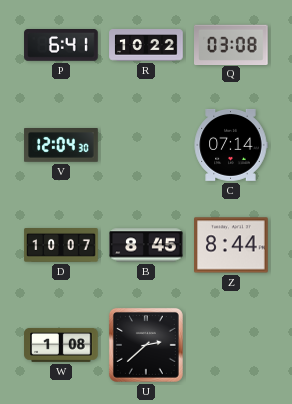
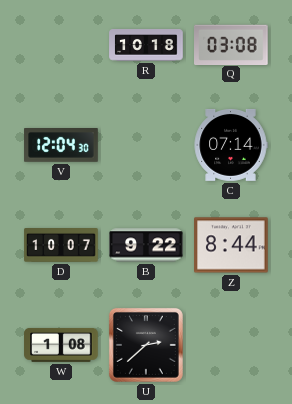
P: 6:41 -> none (61, 45)
R: 10:22 -> 10:18 (146, 45)
B: 8:45 -> 9:22 (146, 245)
